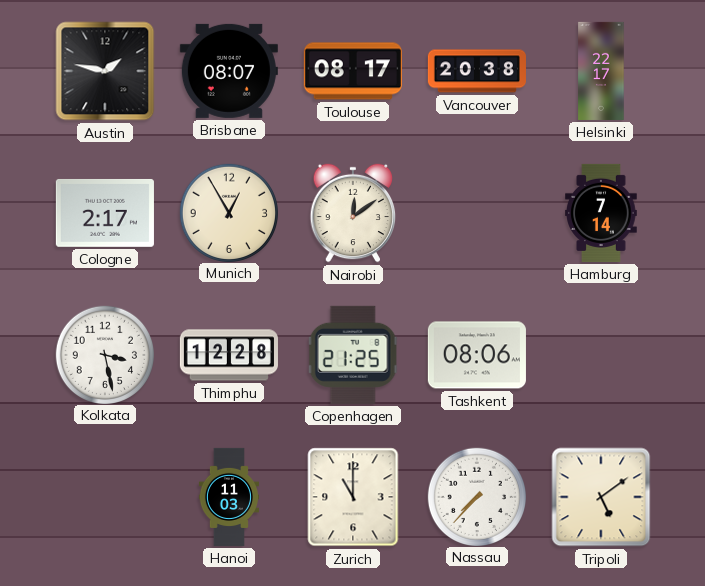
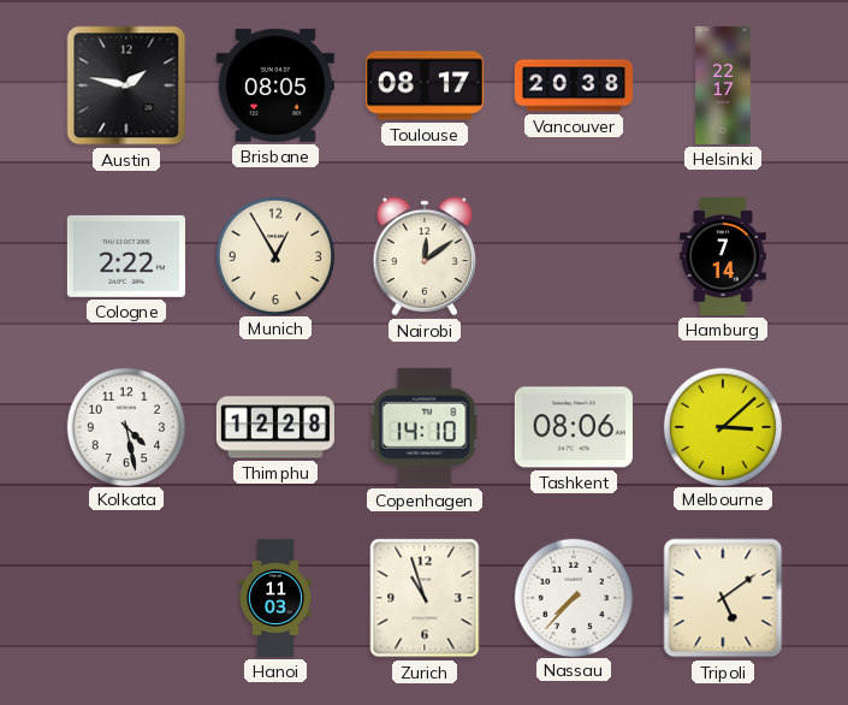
Brisbane: 08:07 -> 08:05 (275, 85)
Cologne: 2:17 -> 2:22 (126, 256)
Kolkata: 3:28 -> 4:28 (125, 426)
Copenhagen: 21:25 -> 14:10 (425, 427)
Melbourne: none -> 3:08 (722, 426)
Zurich: 11:00 -> 10:57 (425, 598)
